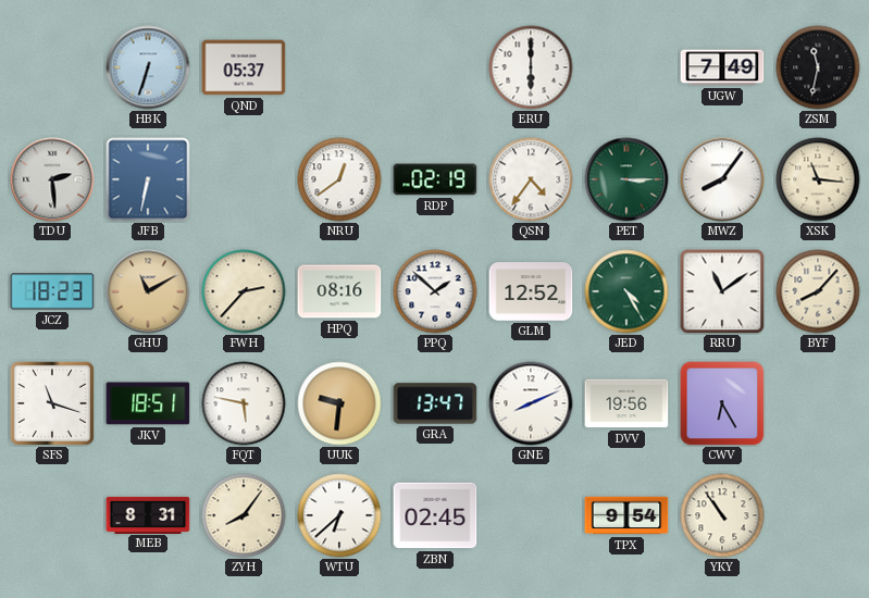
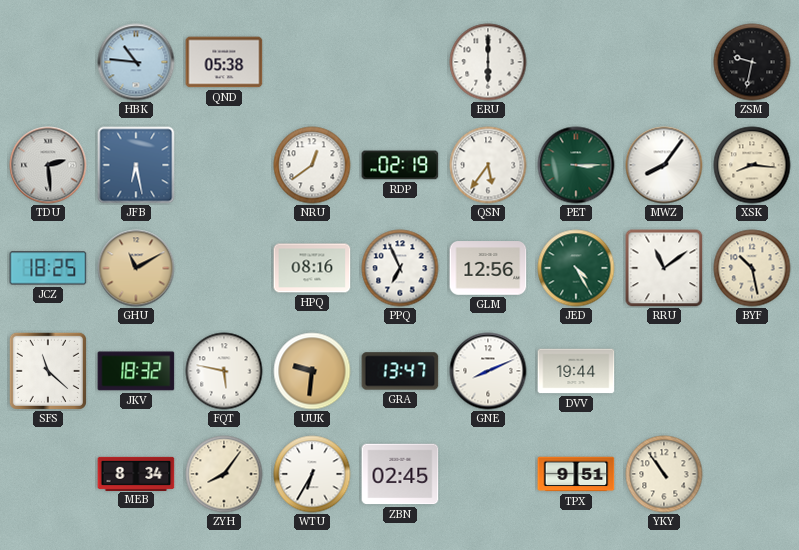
HBK: 6:33 -> 10:46 (136, 62)
QND: 05:37 -> 05:38 (224, 62)
UGW: 7:49 -> none (722, 67)
ZSM: 11:32 -> 9:32 (752, 62)
JFB: 6:32 -> 6:28 (136, 165)
QSN: 4:36 -> 5:36 (488, 165)
XSK: 11:16 -> 8:16 (752, 165)
JCZ: 18:23 -> 18:25 (48, 268)
FWH: 2:37 -> none (244, 291)
PPQ: 1:52 -> 6:56 (400, 268)
GLM: 12:52 -> 12:56 (488, 268)
BYF: 8:07 -> 10:28 (752, 268)
SFS: 11:18 -> 11:22 (48, 371)
JKV: 18:51 -> 18:32 (136, 371)
DVV: 19:56 -> 19:44 (576, 371)
CWV: 6:25 -> none (722, 403)
MEB: 8:31 -> 8:34 (136, 473)
WTU: 6:38 -> 6:35 (312, 474)
TPX: 9:54 -> 9:51 (576, 474)
